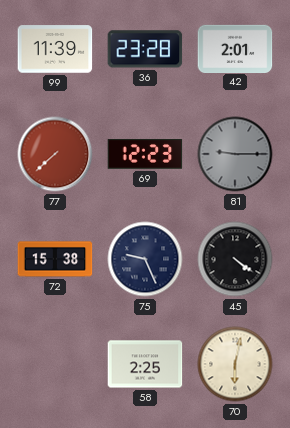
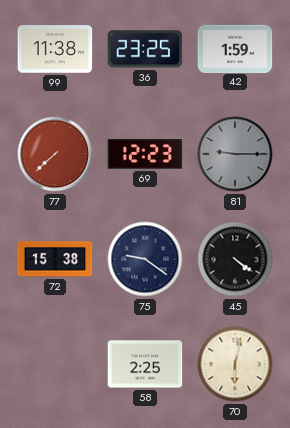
99: 11:39 -> 11:38 (55, 49)
36: 23:28 -> 23:25 (145, 49)
42: 2:01 -> 1:59 (235, 48)
75: 9:26 -> 9:21 (145, 259)
